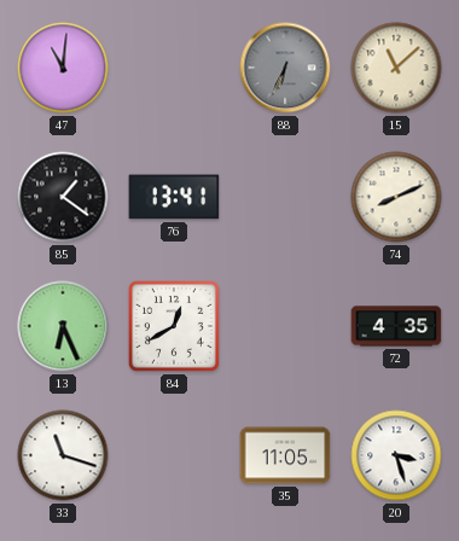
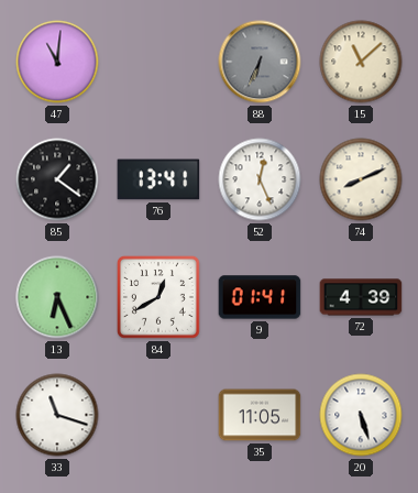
52: none -> 12:26 (260, 179)
9: none -> 01:41 (260, 297)
72: 4:35 -> 4:39 (361, 297)
20: 3:27 -> 5:27 (361, 415)
